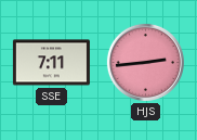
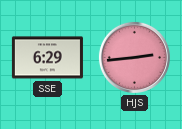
SSE: 7:11 -> 6:29 (47, 58)
